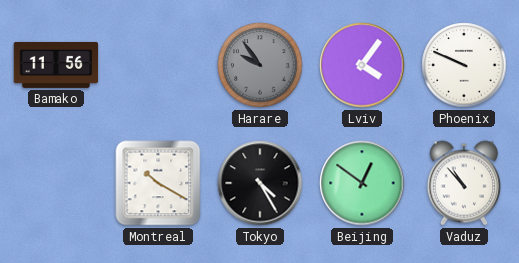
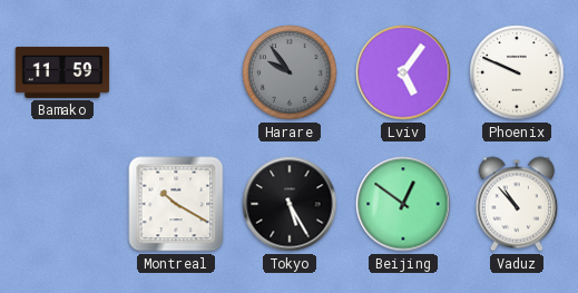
Bamako: 11:56 -> 11:59 (62, 72)
Lviv: 4:06 -> 5:06 (403, 72)
Tokyo: 4:25 -> 5:25 (290, 204)
